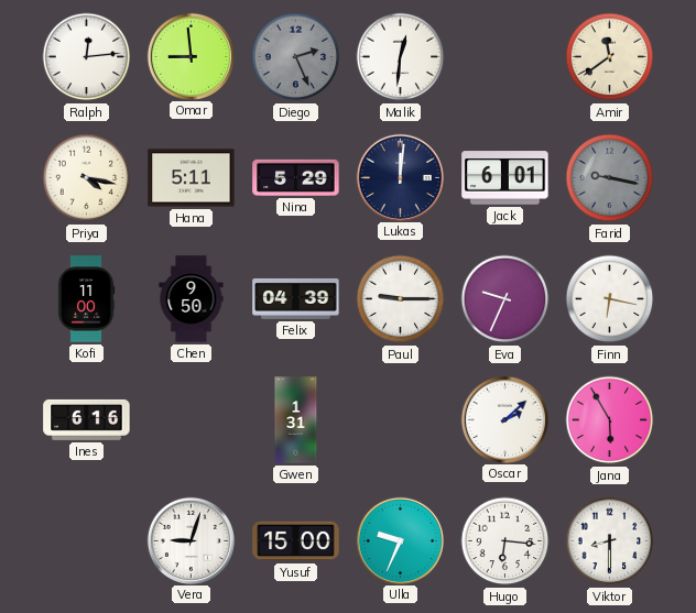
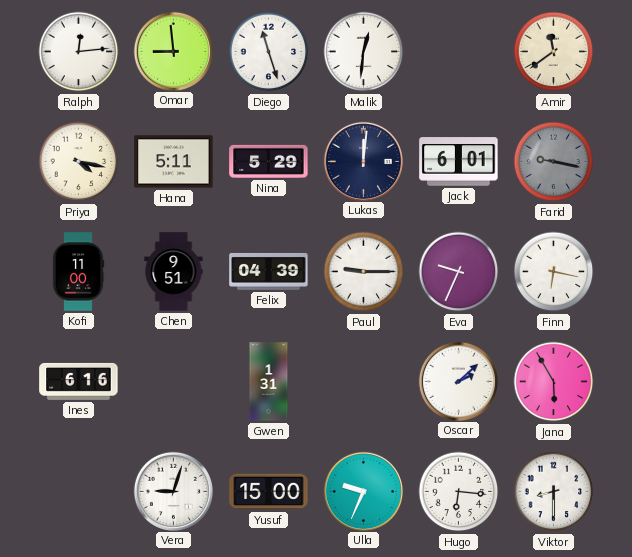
Diego: 2:26 -> 11:27 (269, 52)
Diego dial: grey -> white (269, 52)
Chen: 9:50 -> 9:51 (174, 272)
